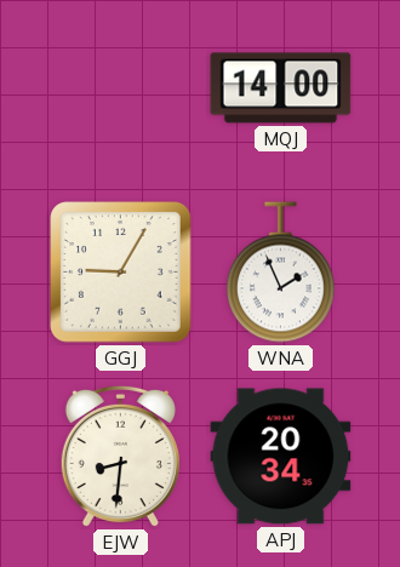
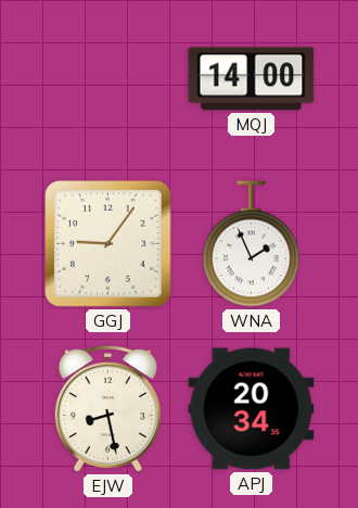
GGJ: 9:05 -> 9:06 (108, 244)
EJW: 8:31 -> 8:28 (107, 409)
